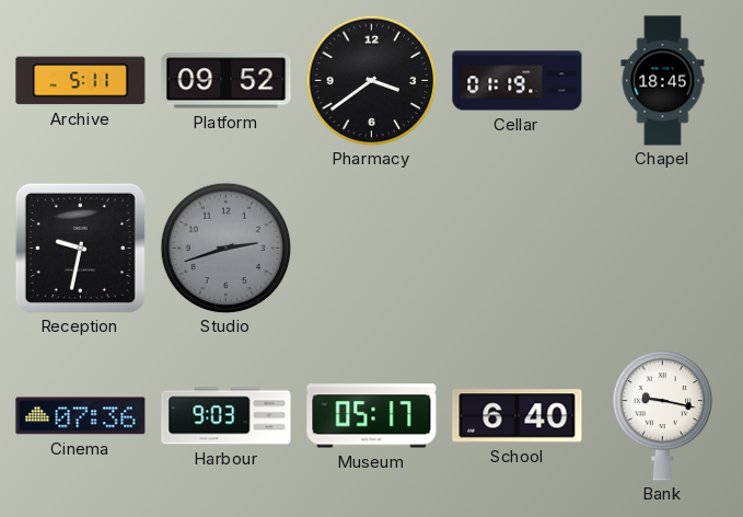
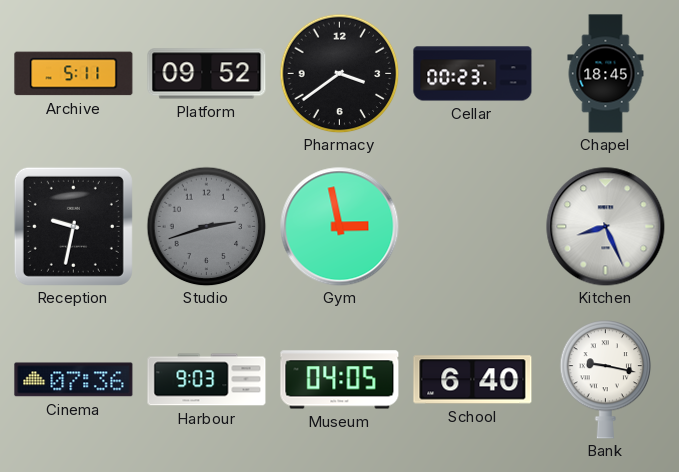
Cellar: 01:19 -> 00:23 (473, 74)
Gym: none -> 2:58 (340, 227)
Kitchen: none -> 8:26 (606, 227)
Museum: 05:17 -> 04:05 (340, 380)
